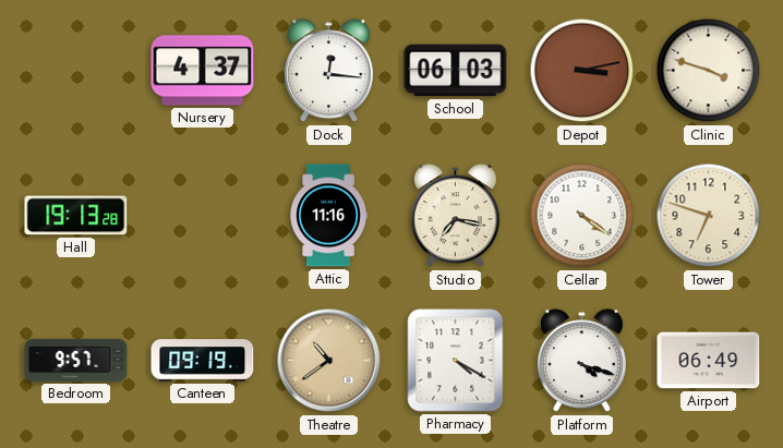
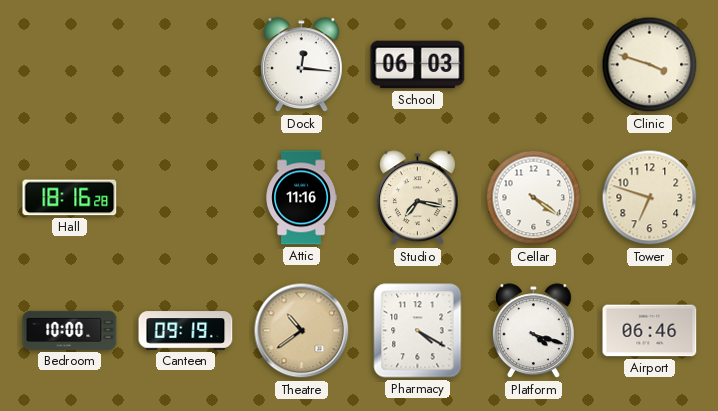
Nursery: 4:37 -> none (203, 71)
Depot: 3:13 -> none (582, 71)
Hall: 19:13 -> 18:16 (70, 198)
Bedroom: 9:57 -> 10:00 (70, 330)
Airport: 06:49 -> 06:46 (650, 331)
